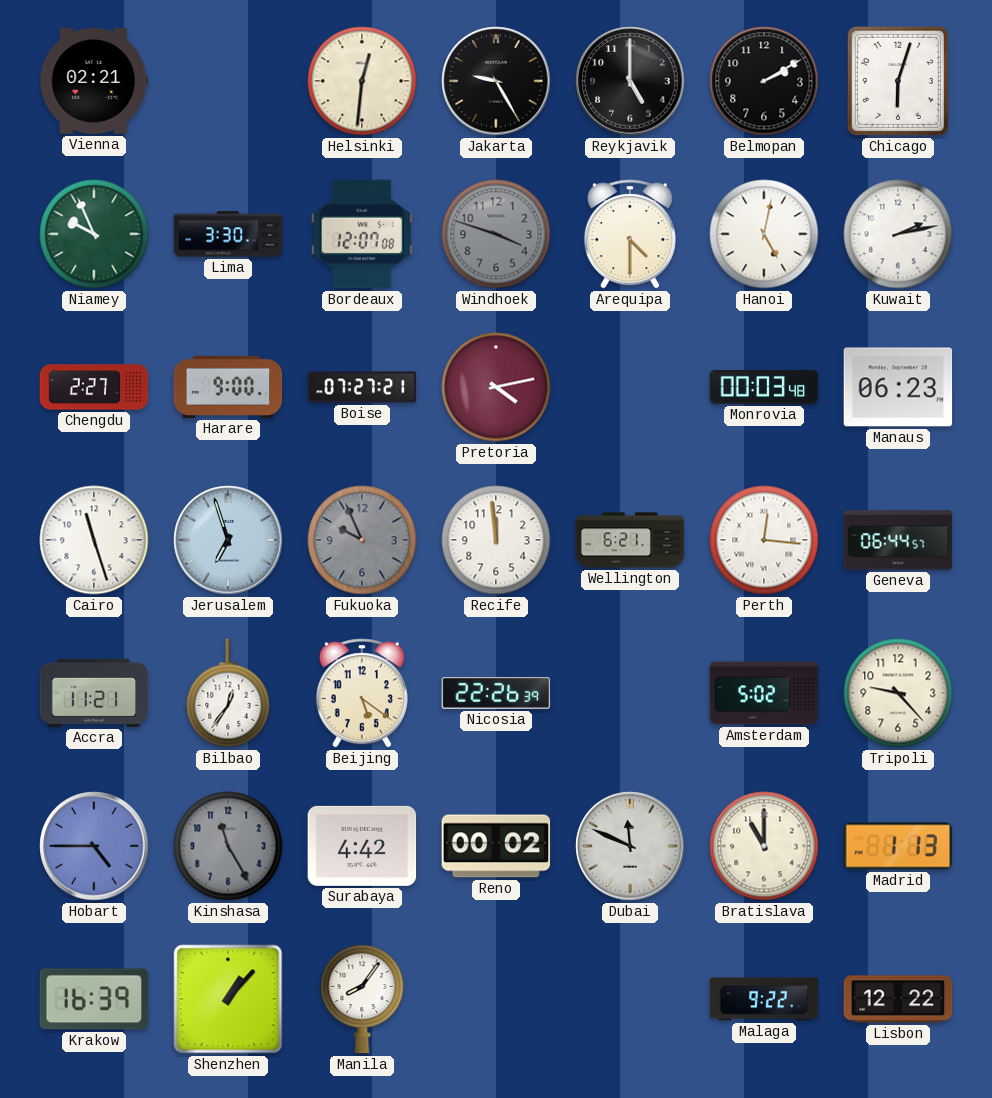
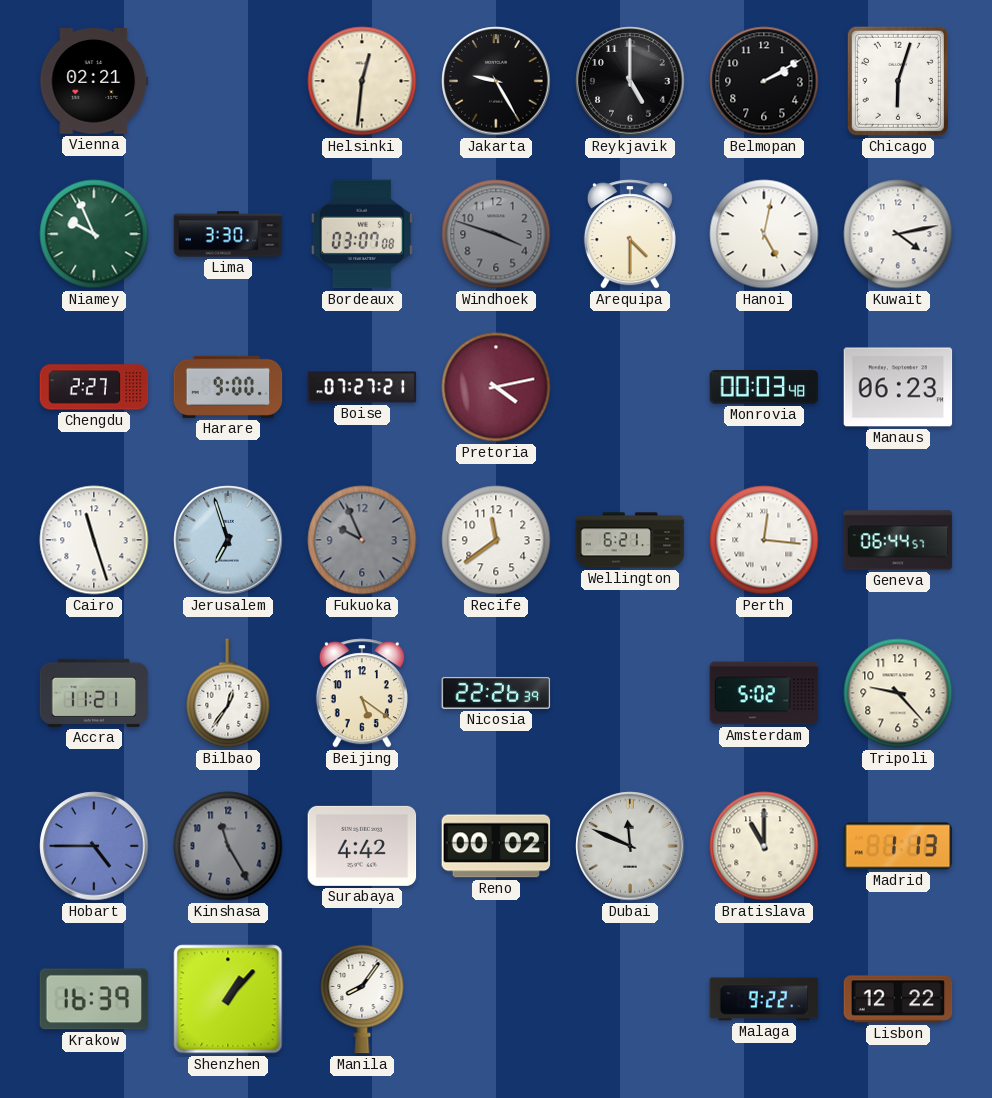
Bordeaux: 12:07 -> 03:07 (362, 234)
Kuwait: 2:13 -> 4:13 (898, 234)
Recife: 11:59 -> 11:39 (496, 540)
